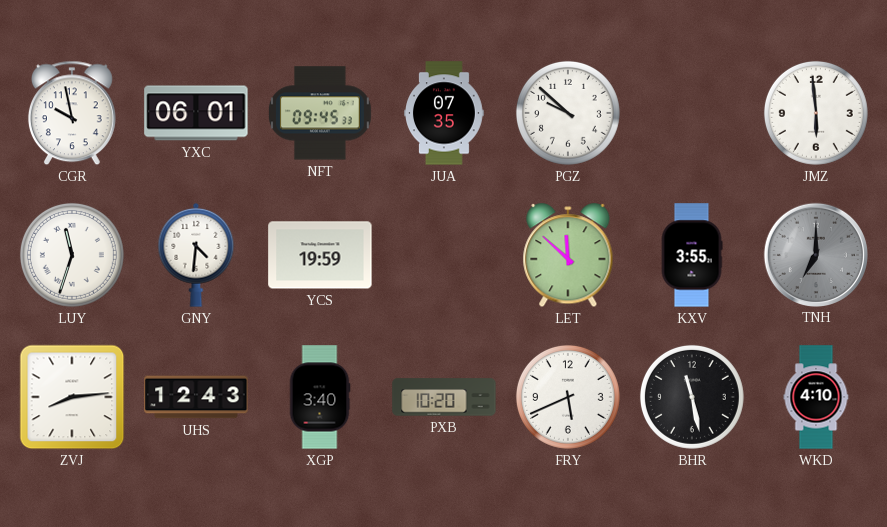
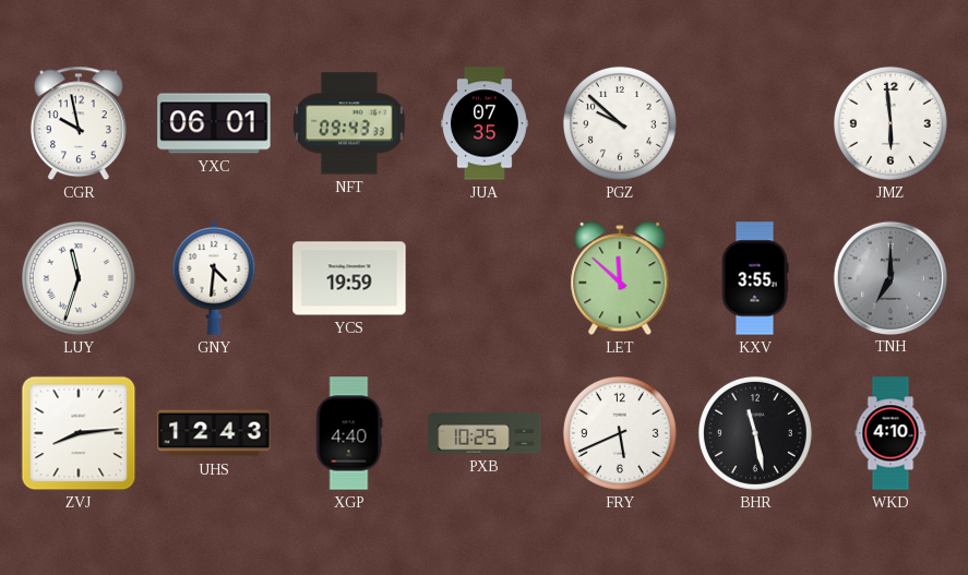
NFT: 09:45 -> 09:43 (349, 123)
XGP: 3:40 -> 4:40 (349, 433)
PXB: 10:20 -> 10:25 (485, 433)
